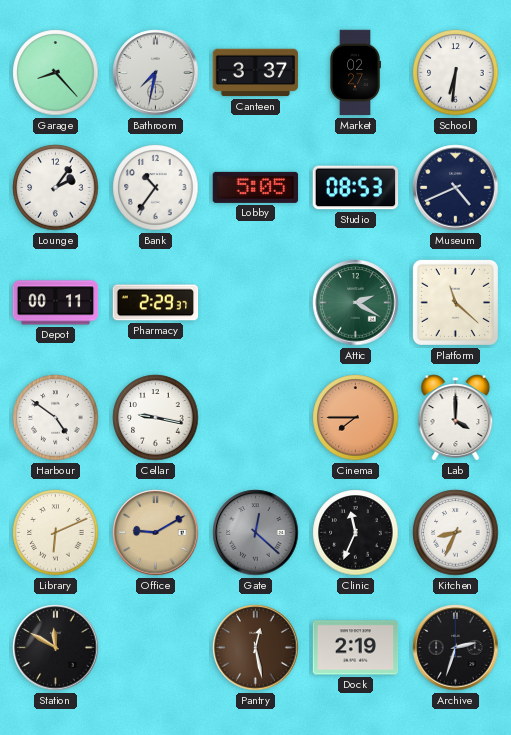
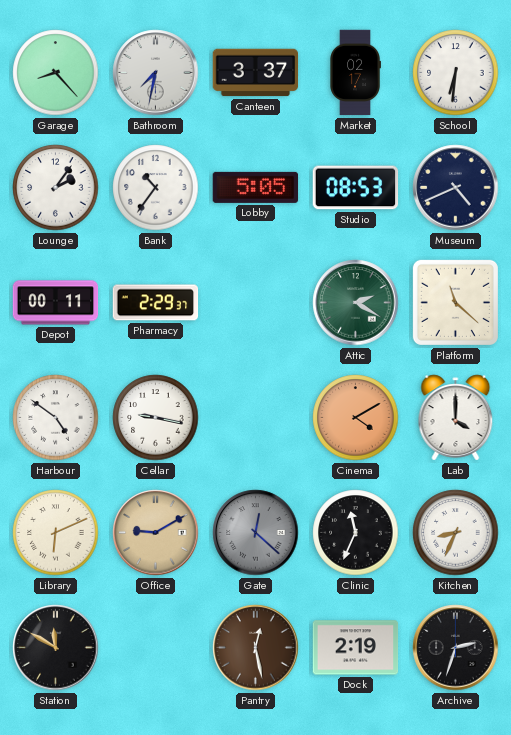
Market: 02:27 -> 02:17 (355, 73)
Cinema: 7:45 -> 4:10 (356, 418)
